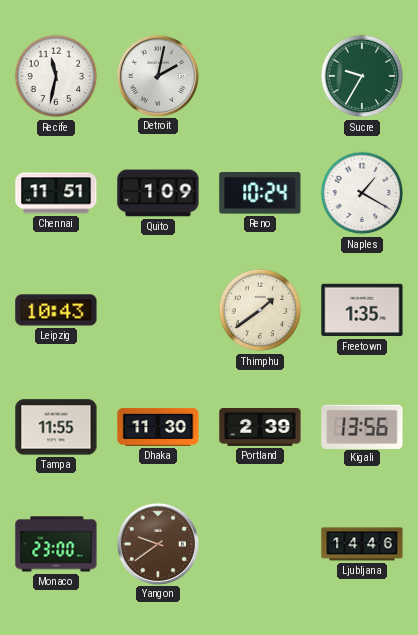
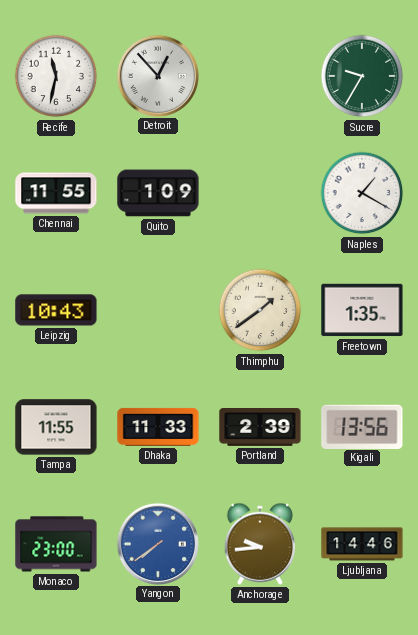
Detroit: 2:02 -> 12:53 (157, 75)
Chennai: 11:51 -> 11:55 (56, 193)
Reno: 10:24 -> none (260, 193)
Dhaka: 11:30 -> 11:33 (158, 427)
Yangon: 9:39 -> 7:39 (157, 543)
Yangon dial: brown -> blue (157, 543)
Anchorage: none -> 9:44 (260, 544)
